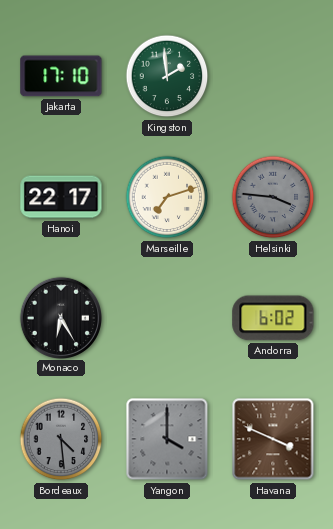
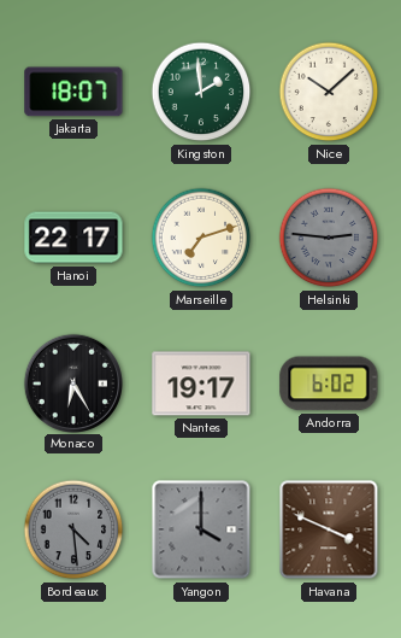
Jakarta: 17:10 -> 18:07 (73, 92)
Nice: none -> 10:08 (329, 92)
Helsinki: 3:46 -> 2:46 (329, 238)
Nantes: none -> 19:17 (201, 384)
